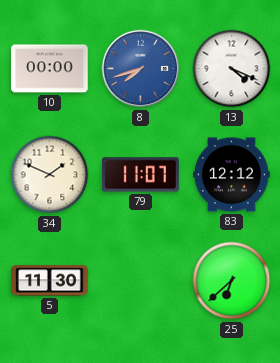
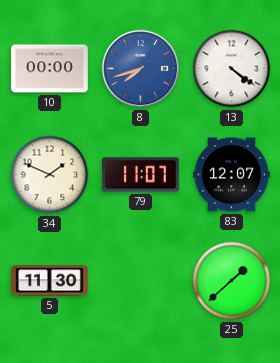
13: 4:19 -> 4:21 (232, 69)
83: 12:12 -> 12:07 (232, 175)
25: 6:38 -> 1:38 (232, 281)
